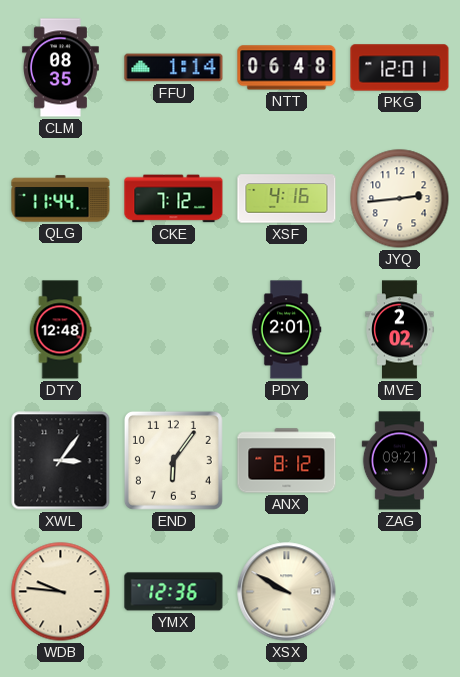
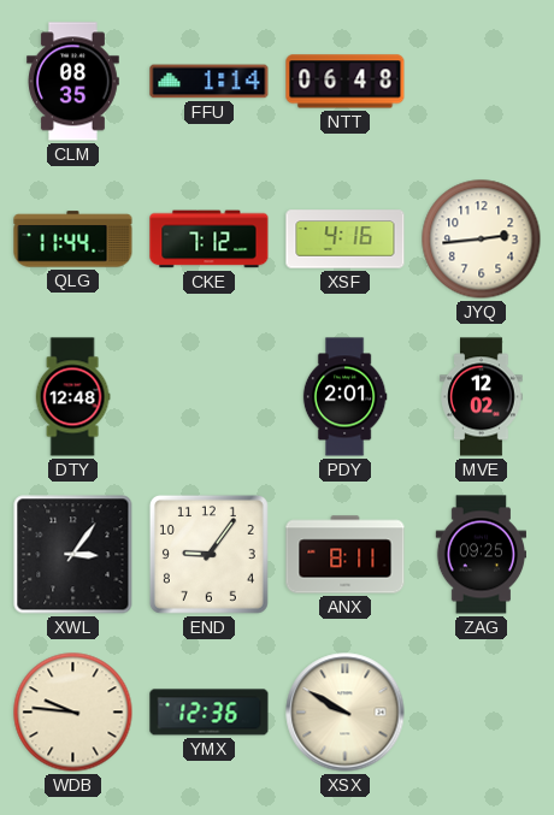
PKG: 12:01 -> none (400, 68)
MVE: 2:02 -> 12:02 (482, 397)
END: 6:06 -> 9:06 (208, 554)
ANX: 8:12 -> 8:11 (346, 555)
ZAG: 09:21 -> 09:25 (481, 555)
